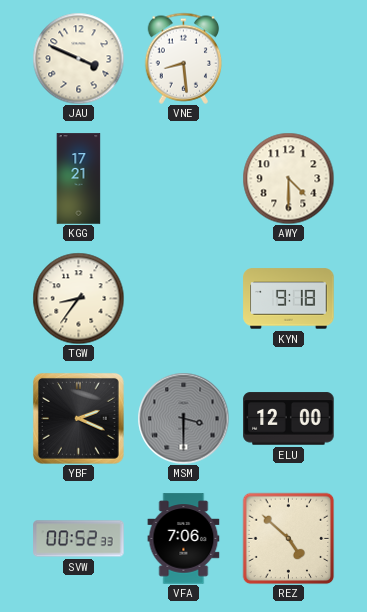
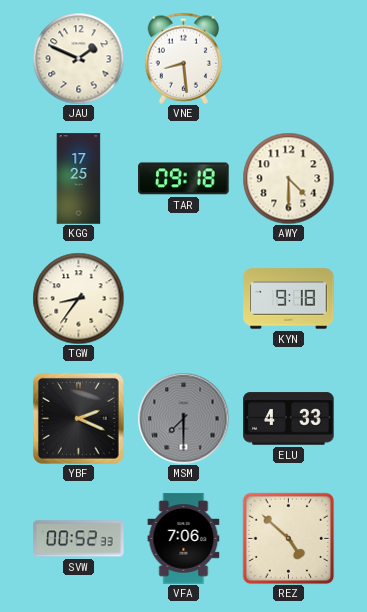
JAU: 3:49 -> 1:49 (78, 58)
KGG: 17:21 -> 17:25 (79, 179)
TAR: none -> 09:18 (184, 179)
MSM: 3:30 -> 7:30 (183, 418)
ELU: 12:00 -> 4:33 (289, 419)
